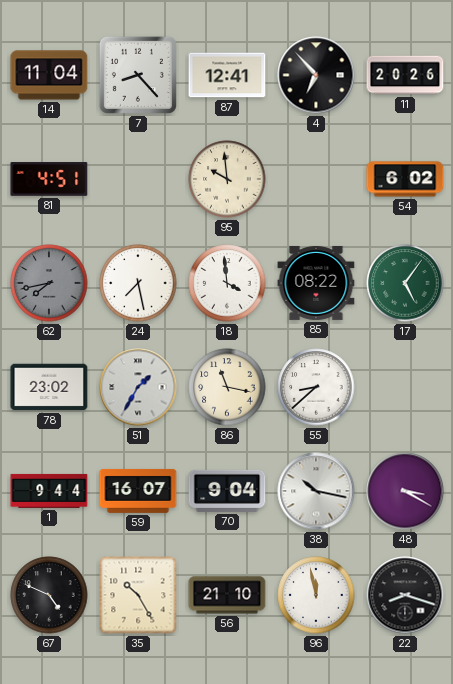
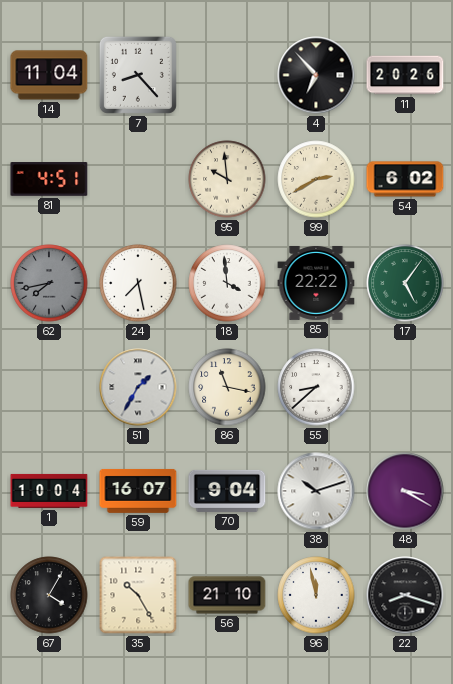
87: 12:41 -> none (227, 75)
99: none -> 2:40 (316, 179)
85: 08:22 -> 22:22 (316, 283)
78: 23:02 -> none (49, 387)
1: 9:44 -> 10:04 (49, 491)
38: 10:17 -> 10:12 (316, 491)
67: 4:49 -> 4:05 (49, 595)
